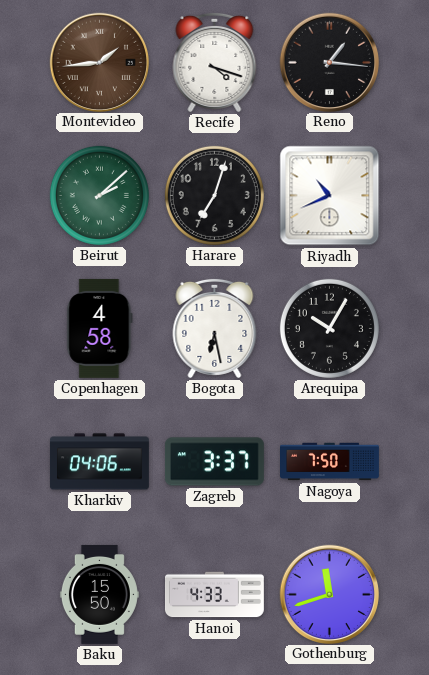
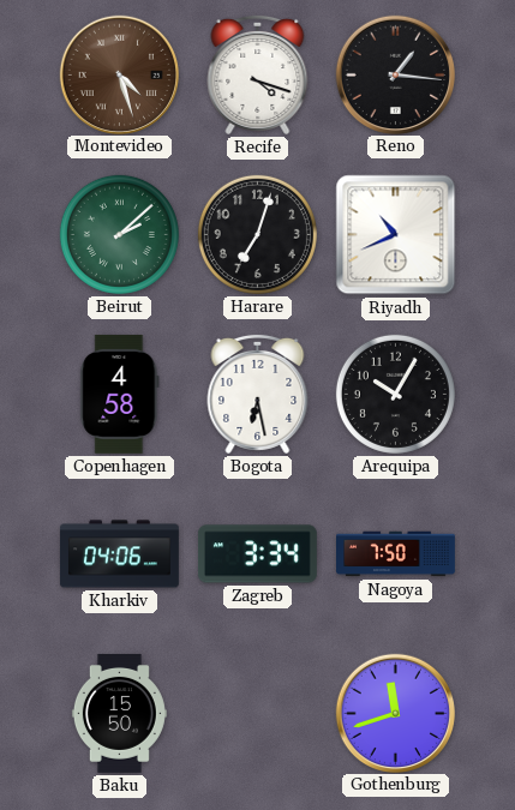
Montevideo: 1:44 -> 4:27 (119, 74)
Zagreb: 3:37 -> 3:34 (257, 554)
Hanoi: 4:33 -> none (215, 595)
